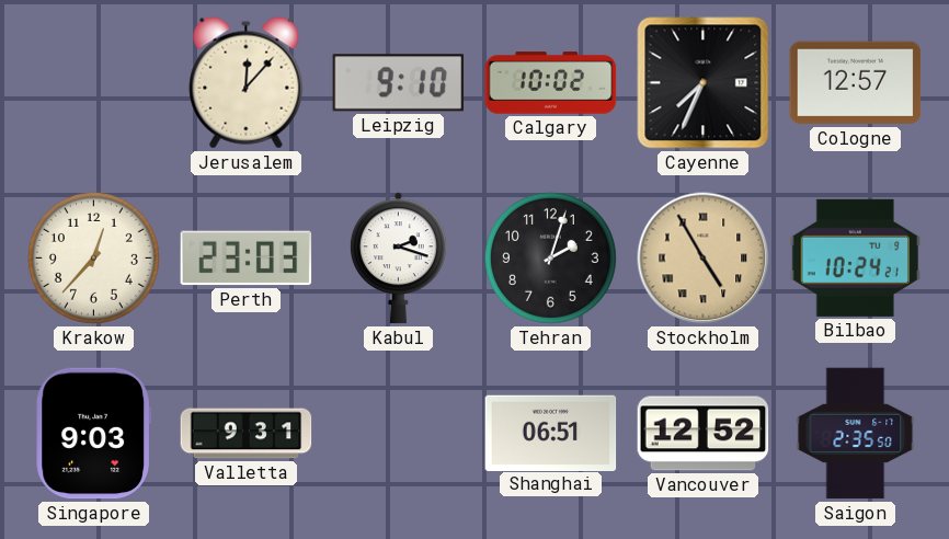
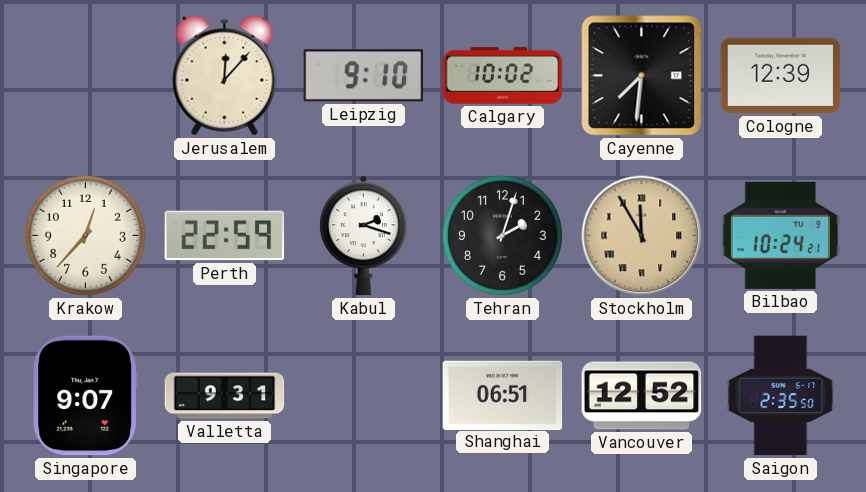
Cayenne: 7:34 -> 7:31 (642, 76)
Cologne: 12:57 -> 12:39 (781, 76)
Perth: 23:03 -> 22:59 (225, 236)
Stockholm: 4:55 -> 11:55 (642, 236)
Singapore: 9:03 -> 9:07 (85, 396)
